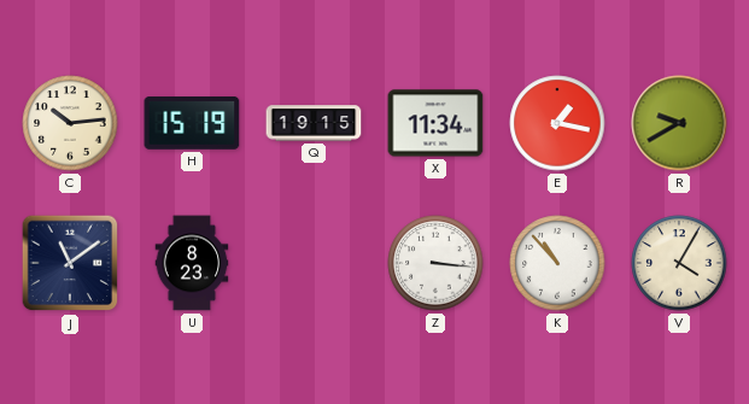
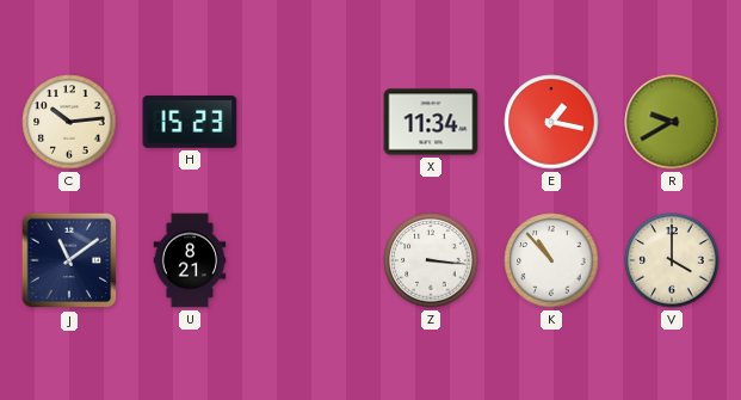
H: 15:19 -> 15:23 (190, 123)
Q: 19:15 -> none (314, 123)
U: 8:23 -> 8:21 (190, 260)
V: 4:05 -> 4:00 (672, 260)
